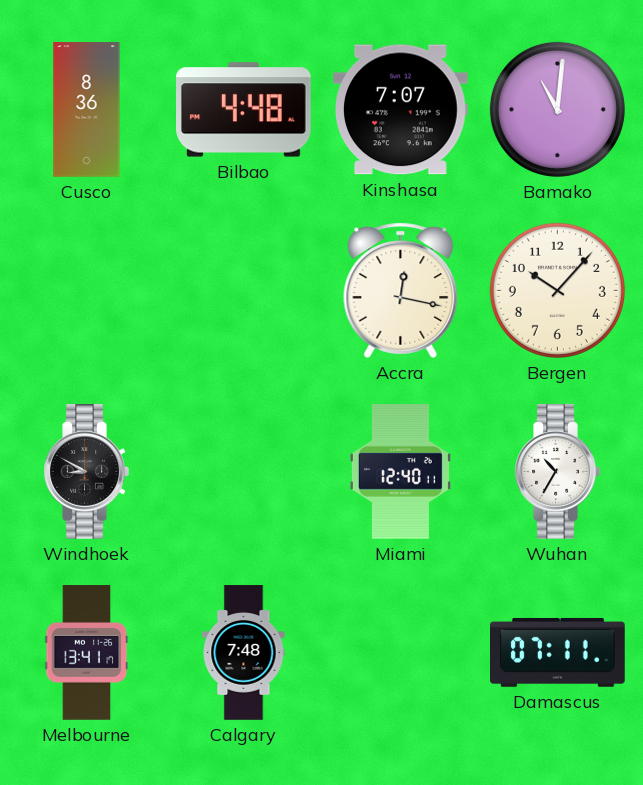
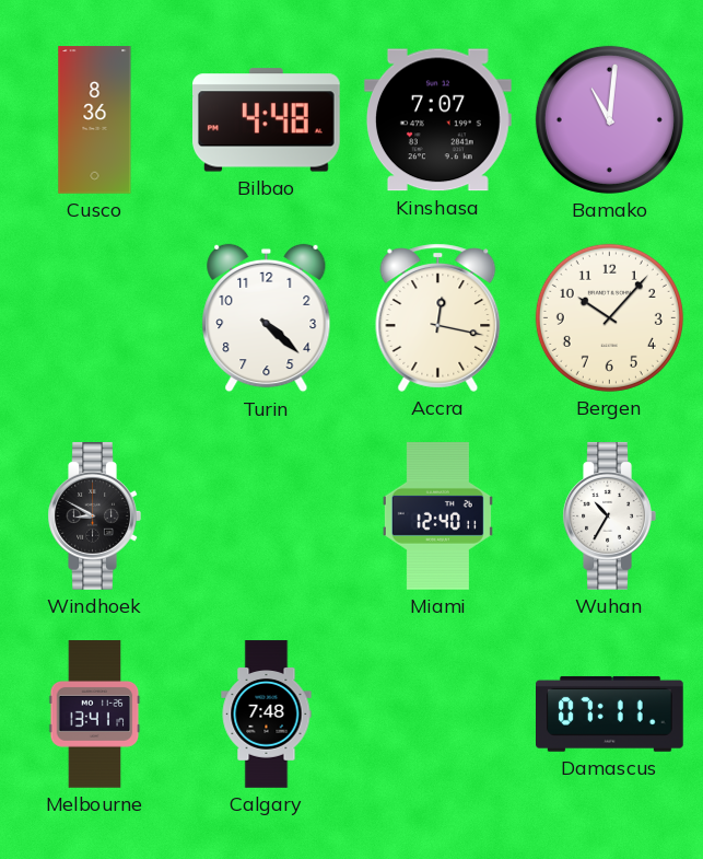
Turin: none -> 4:22 (267, 318)
